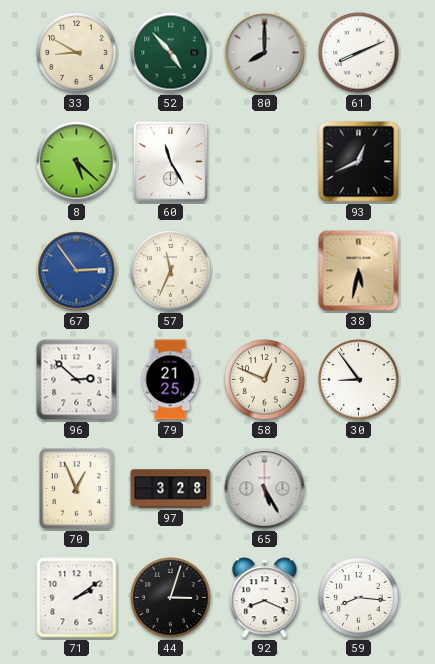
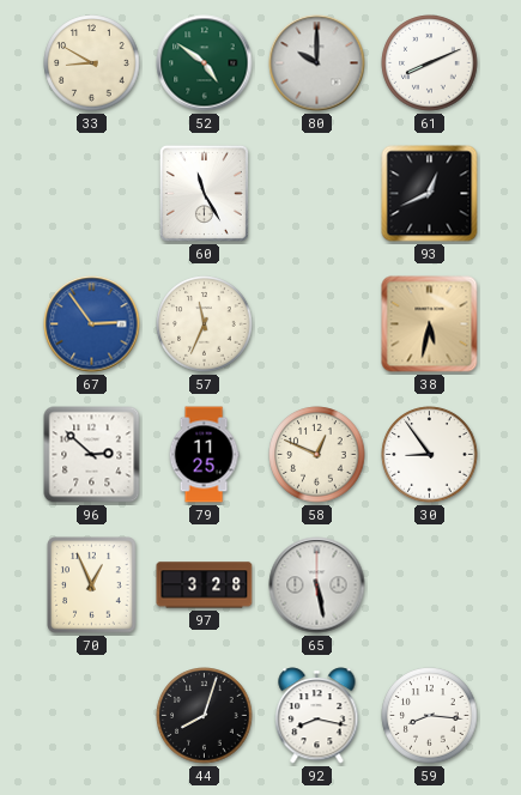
52: 4:53 -> 4:51 (205, 63)
80: 8:00 -> 10:00 (317, 63)
8: 5:22 -> none (77, 162)
79: 21:25 -> 11:25 (204, 455)
65: 5:25 -> 5:28 (317, 585)
71: 2:09 -> none (77, 598)
44: 3:03 -> 8:03 (205, 716)
92: 8:19 -> 8:17 (317, 716)
